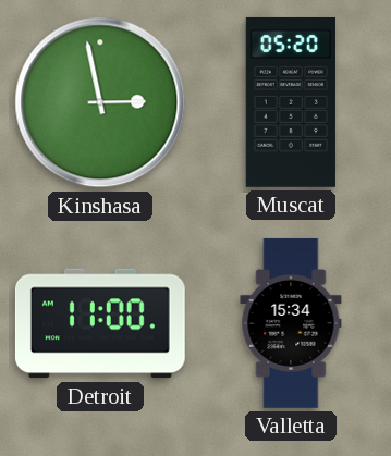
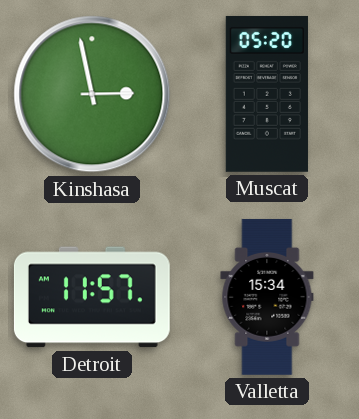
Detroit: 11:00 -> 11:57 (92, 297)
